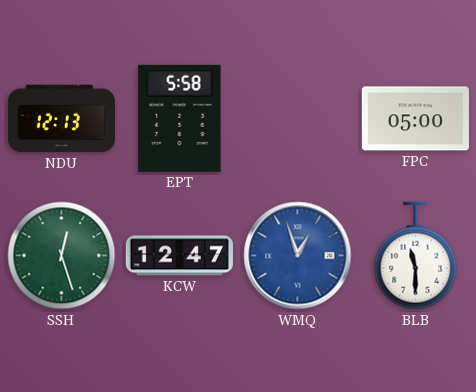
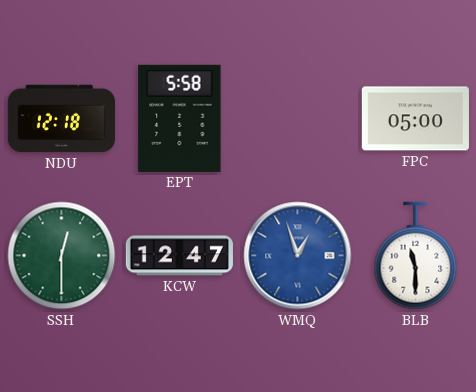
NDU: 12:13 -> 12:18 (61, 119)
SSH: 12:27 -> 12:30 (62, 256)
